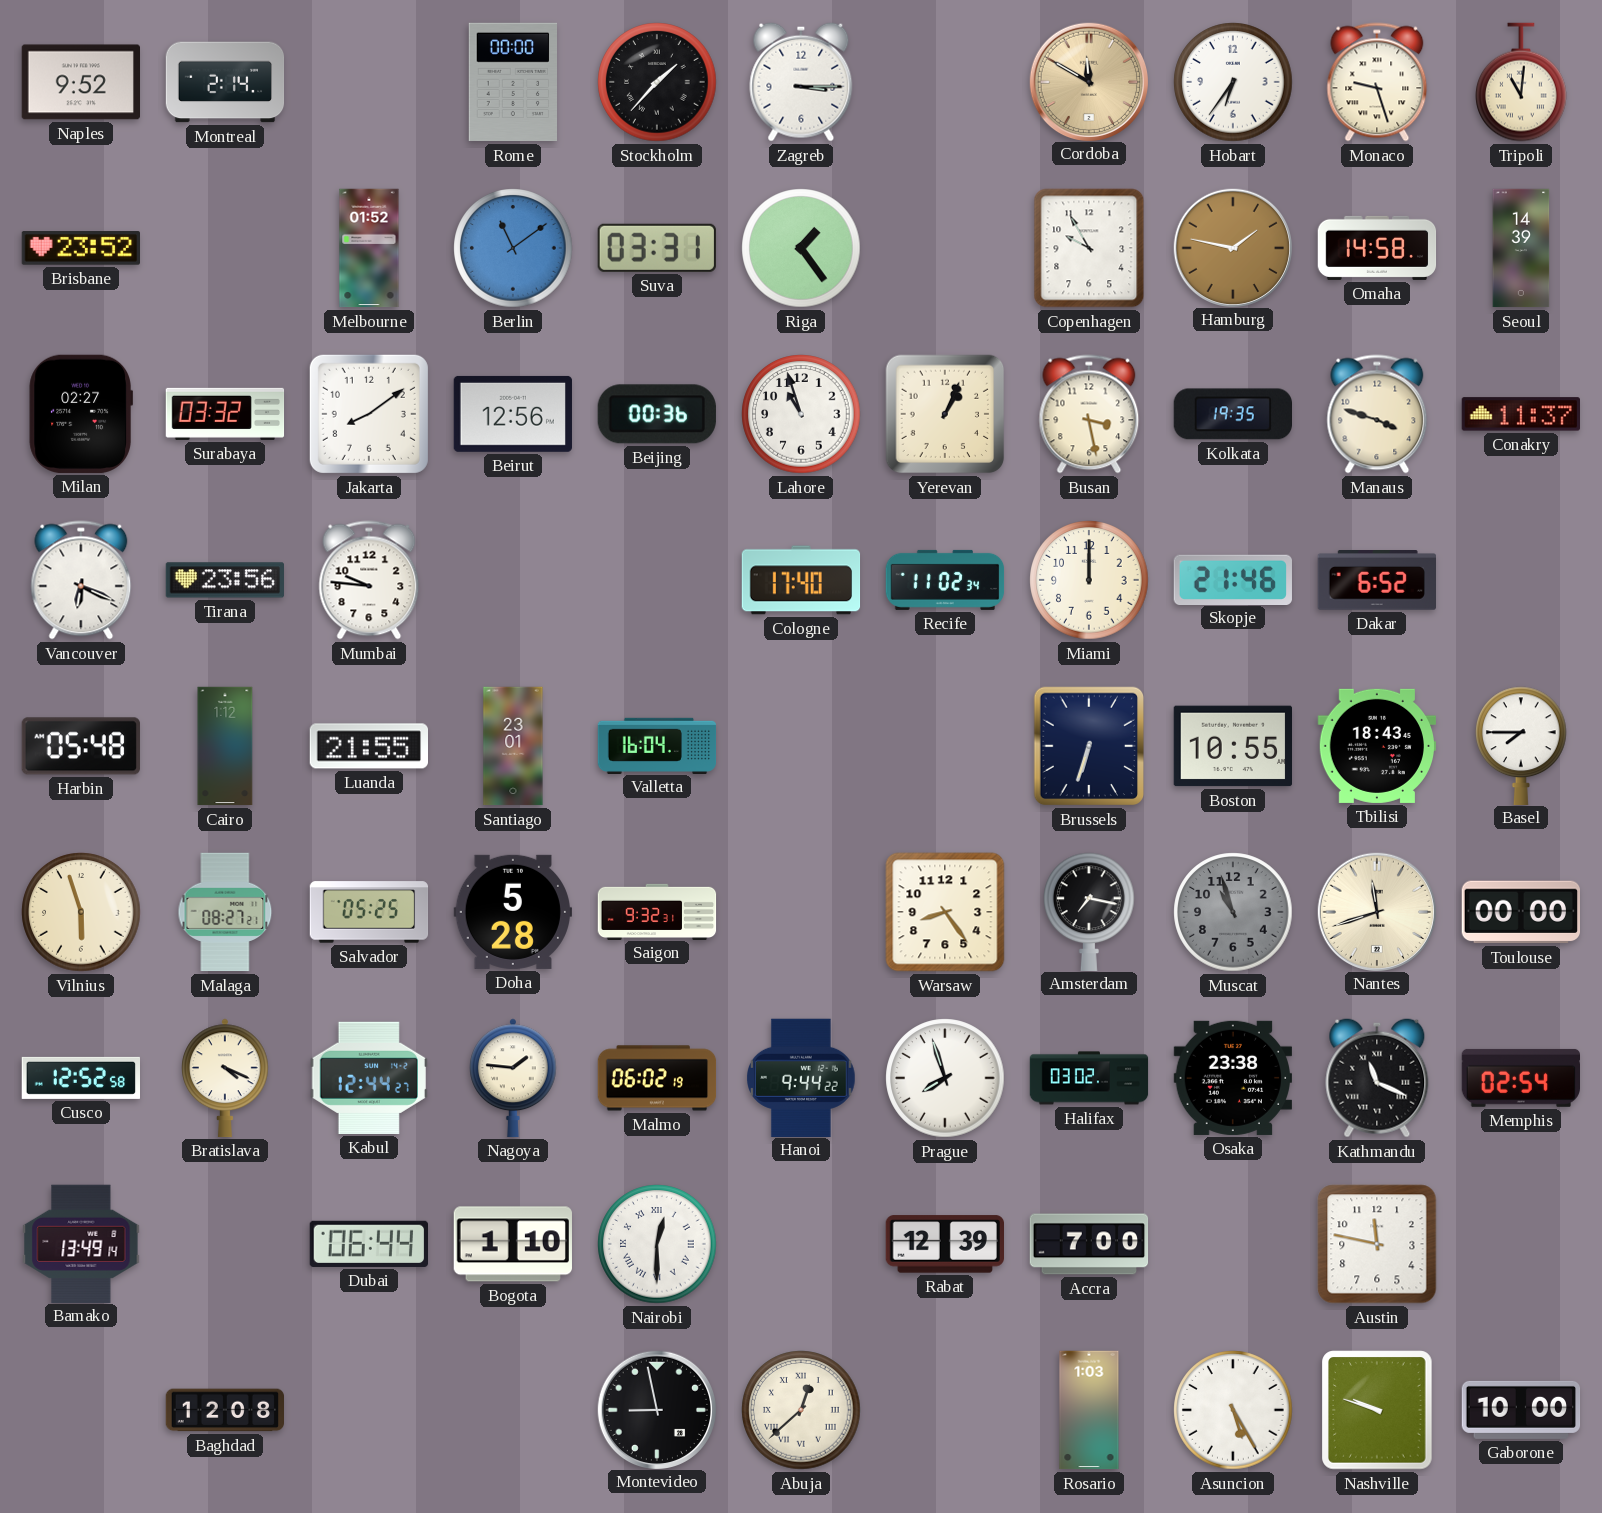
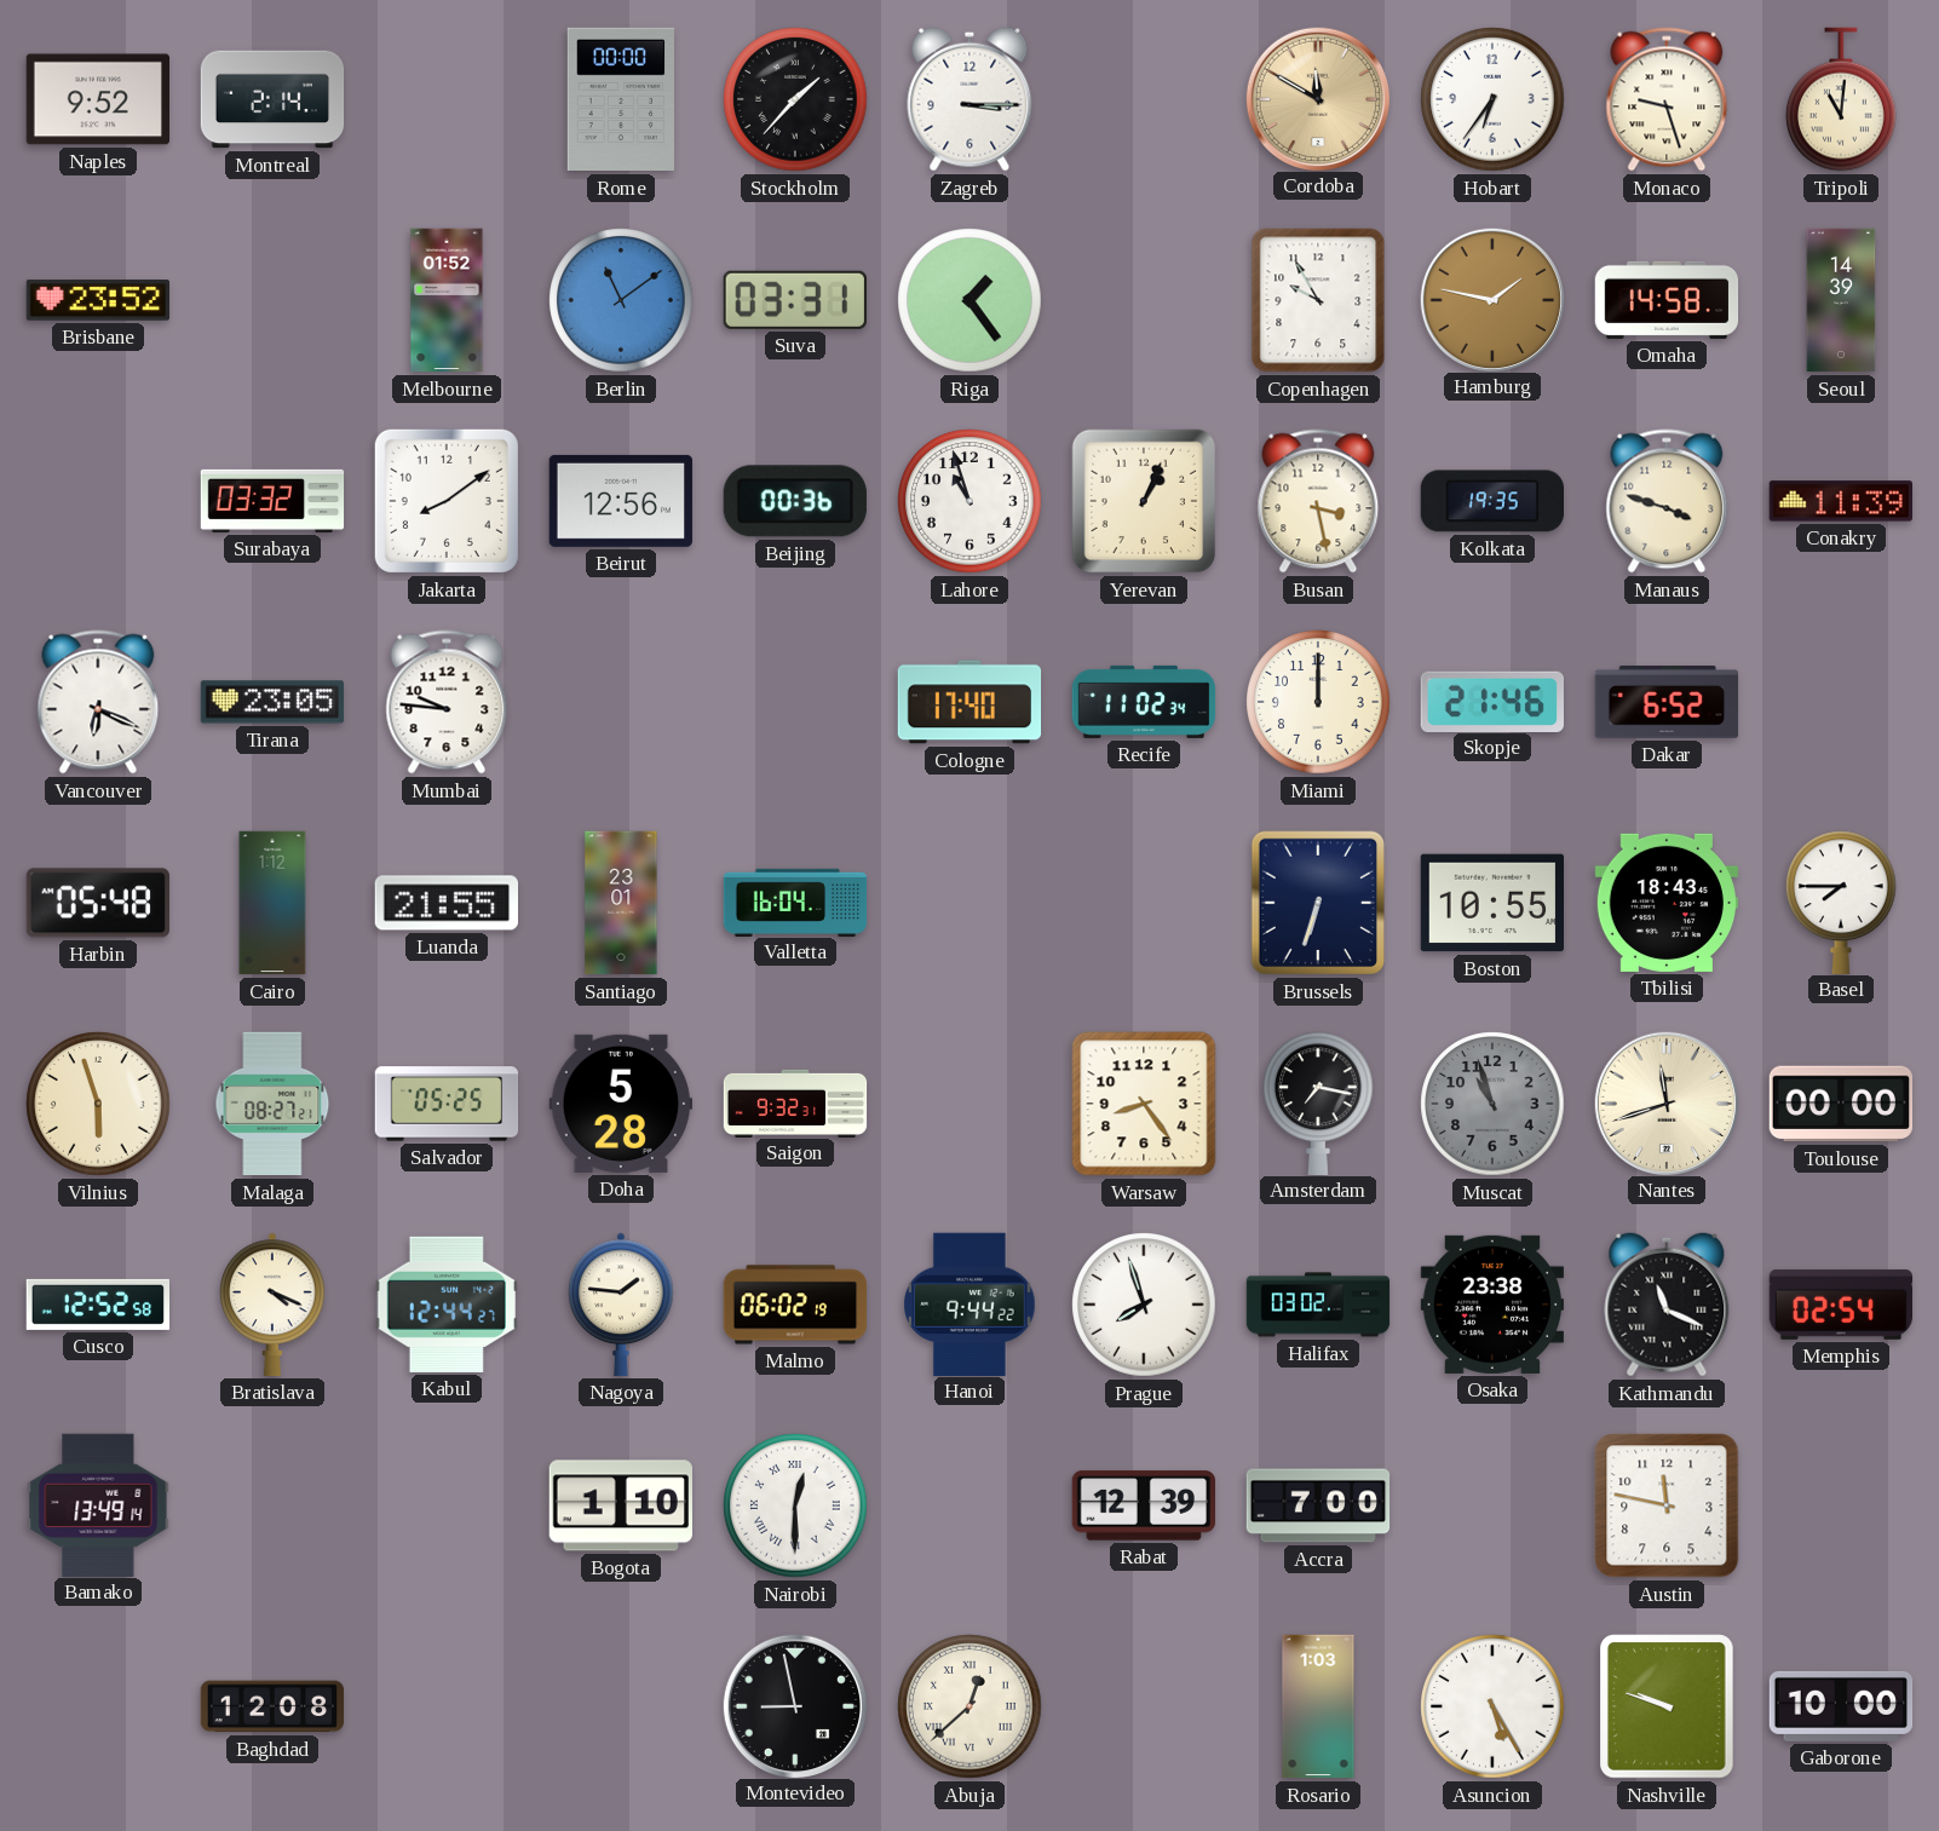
Milan: 02:27 -> none (81, 414)
Conakry: 11:37 -> 11:39 (1840, 501)
Tirana: 23:56 -> 23:05 (271, 702)
Dubai: 06:44 -> none (368, 1244)
